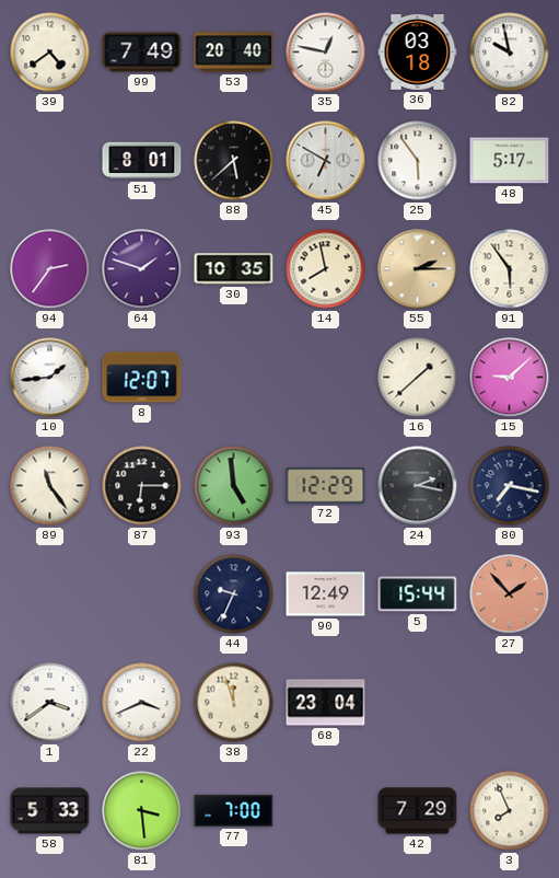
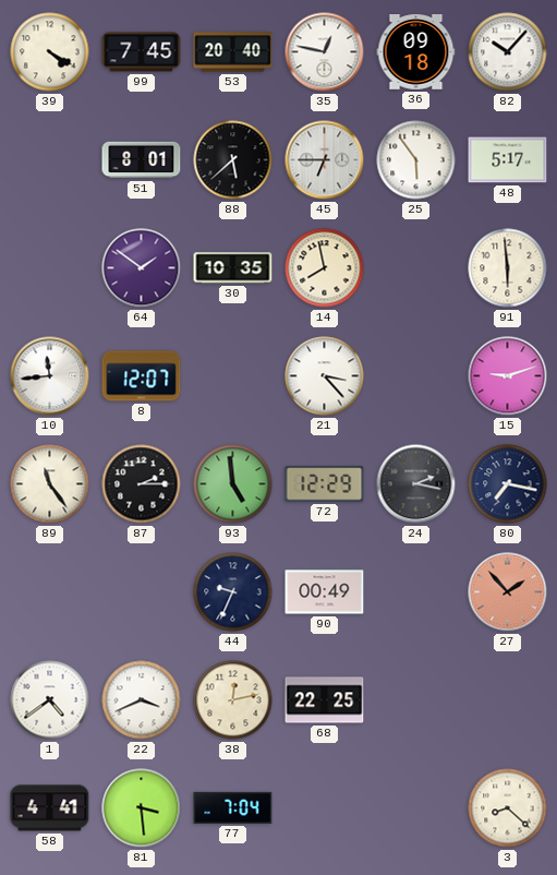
39: 4:39 -> 4:20 (50, 52)
99: 7:49 -> 7:45 (142, 52)
36: 03:18 -> 09:18 (416, 52)
82: 9:58 -> 10:07 (508, 52)
45: 6:50 -> 6:45 (325, 160)
94: 2:36 -> none (50, 269)
64: 1:48 -> 1:51 (142, 268)
55: 2:15 -> none (418, 269)
91: 5:54 -> 5:59 (508, 268)
10: 1:44 -> 11:44 (50, 376)
21: none -> 3:23 (325, 376)
16: 1:38 -> none (418, 378)
15: 9:08 -> 9:12 (508, 376)
87: 6:15 -> 2:15 (142, 484)
90: 12:49 -> 00:49 (325, 592)
5: 15:44 -> none (418, 594)
1: 3:39 -> 4:39 (50, 700)
38: 11:57 -> 12:13 (233, 700)
68: 23:04 -> 22:25 (325, 700)
58: 5:33 -> 4:41 (50, 808)
77: 7:00 -> 7:04 (233, 807)
42: 7:29 -> none (418, 811)
3: 7:56 -> 8:22 (508, 808)
